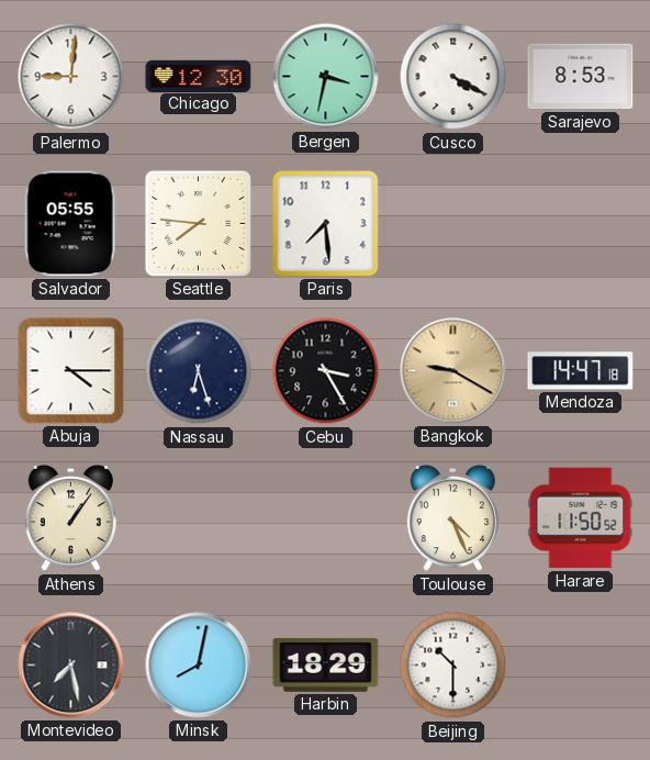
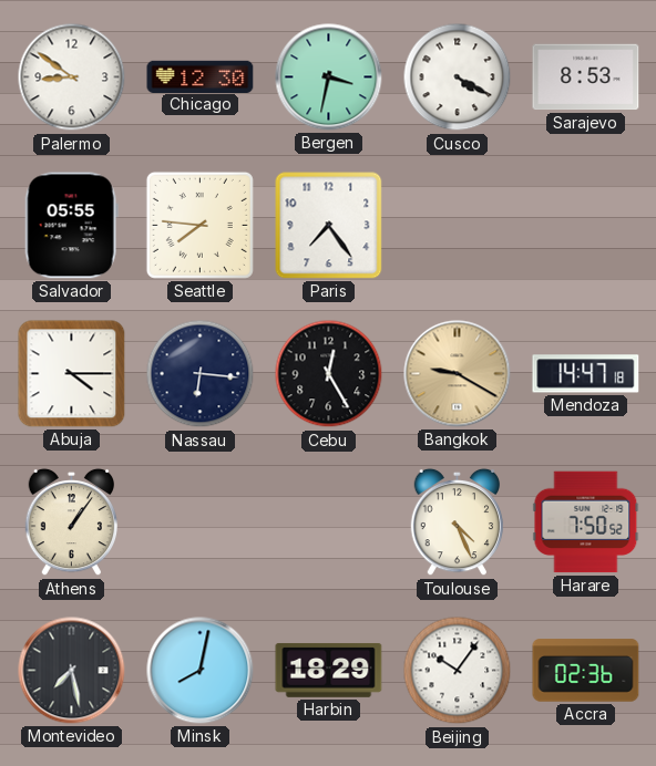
Palermo: 9:01 -> 8:51 (72, 77)
Paris: 7:29 -> 7:24 (329, 226)
Nassau: 6:27 -> 6:16 (201, 374)
Cebu: 3:25 -> 12:25 (329, 374)
Harare: 11:50 -> 7:50 (586, 522)
Beijing: 10:30 -> 10:06 (458, 671)
Accra: none -> 02:36 (586, 671)
